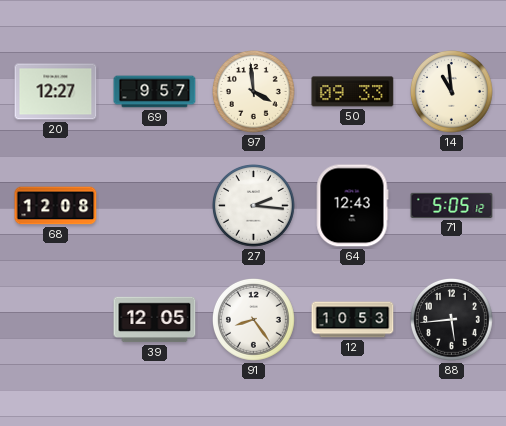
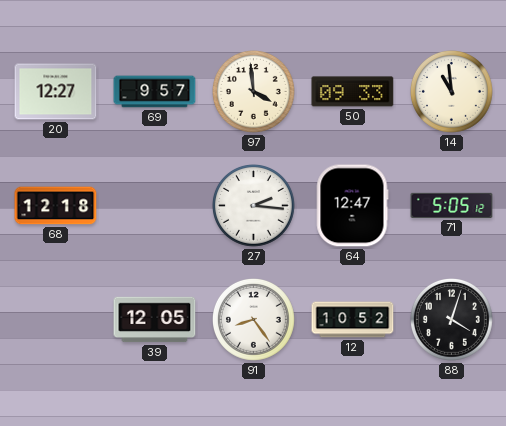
68: 12:08 -> 12:18 (56, 206)
64: 12:43 -> 12:47 (352, 206)
12: 10:53 -> 10:52 (353, 320)
88: 5:44 -> 4:03 (452, 320)
